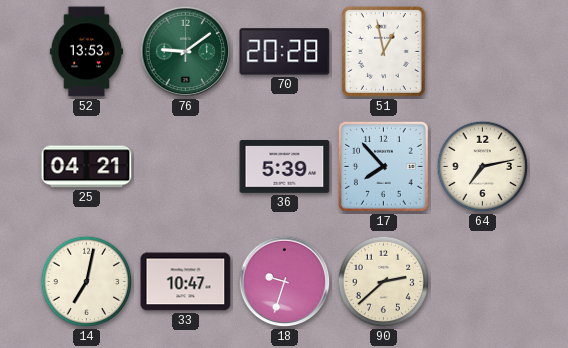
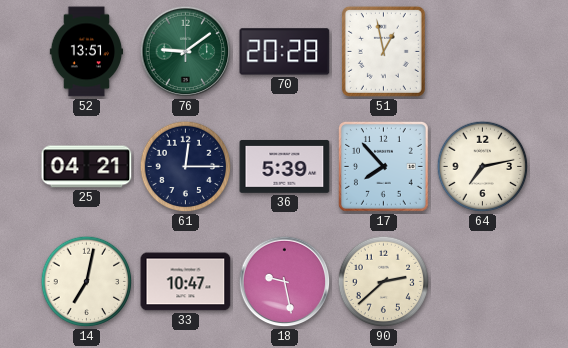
52: 13:53 -> 13:51 (87, 52)
61: none -> 12:15 (186, 167)
18: 9:33 -> 9:28 (285, 282)
